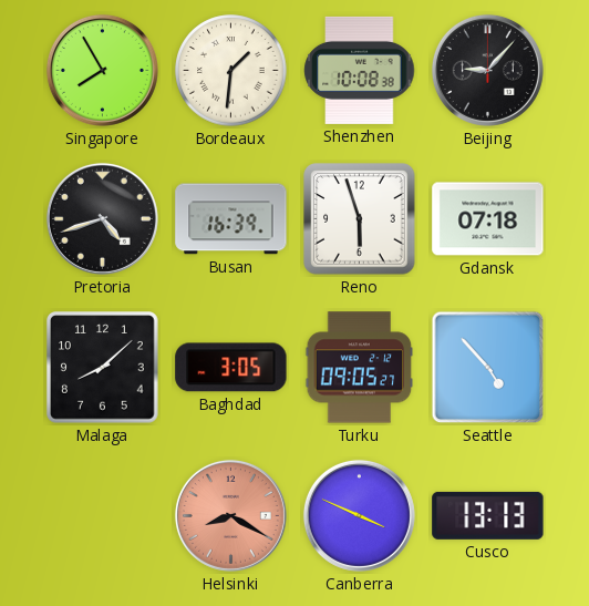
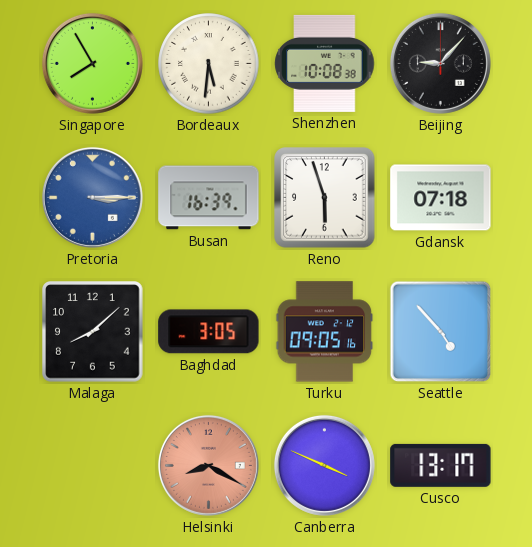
Bordeaux: 1:31 -> 5:31 (209, 64)
Pretoria: 4:42 -> 3:15 (92, 197)
Pretoria dial: black -> blue (92, 197)
Turku: 09:05:27 -> 09:05:16 (325, 332)
Cusco: 13:13 -> 13:17 (441, 465)
